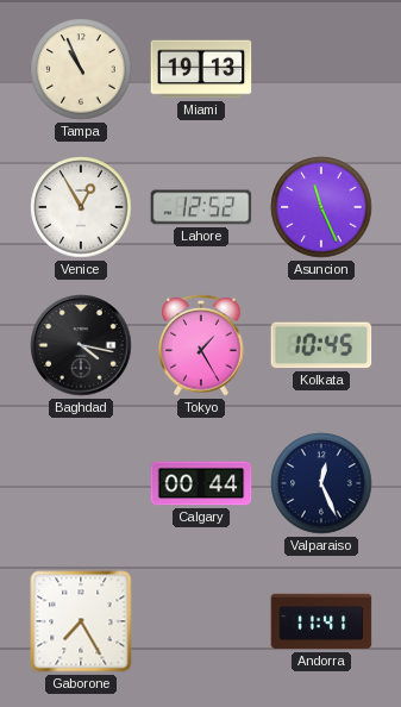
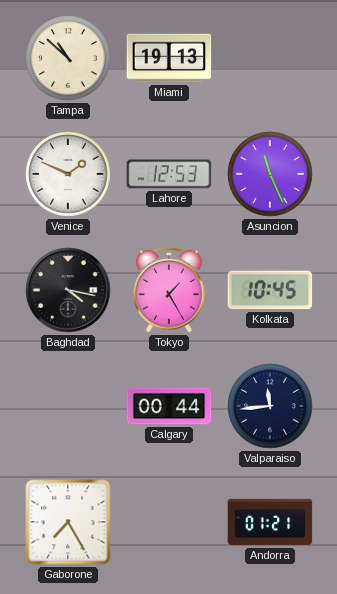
Tampa: 10:56 -> 10:52 (68, 58)
Venice: 12:55 -> 1:49 (68, 174)
Lahore: 12:52 -> 12:53 (169, 174)
Valparaiso: 12:26 -> 11:44 (270, 406)
Andorra: 11:41 -> 01:21 (270, 522)
